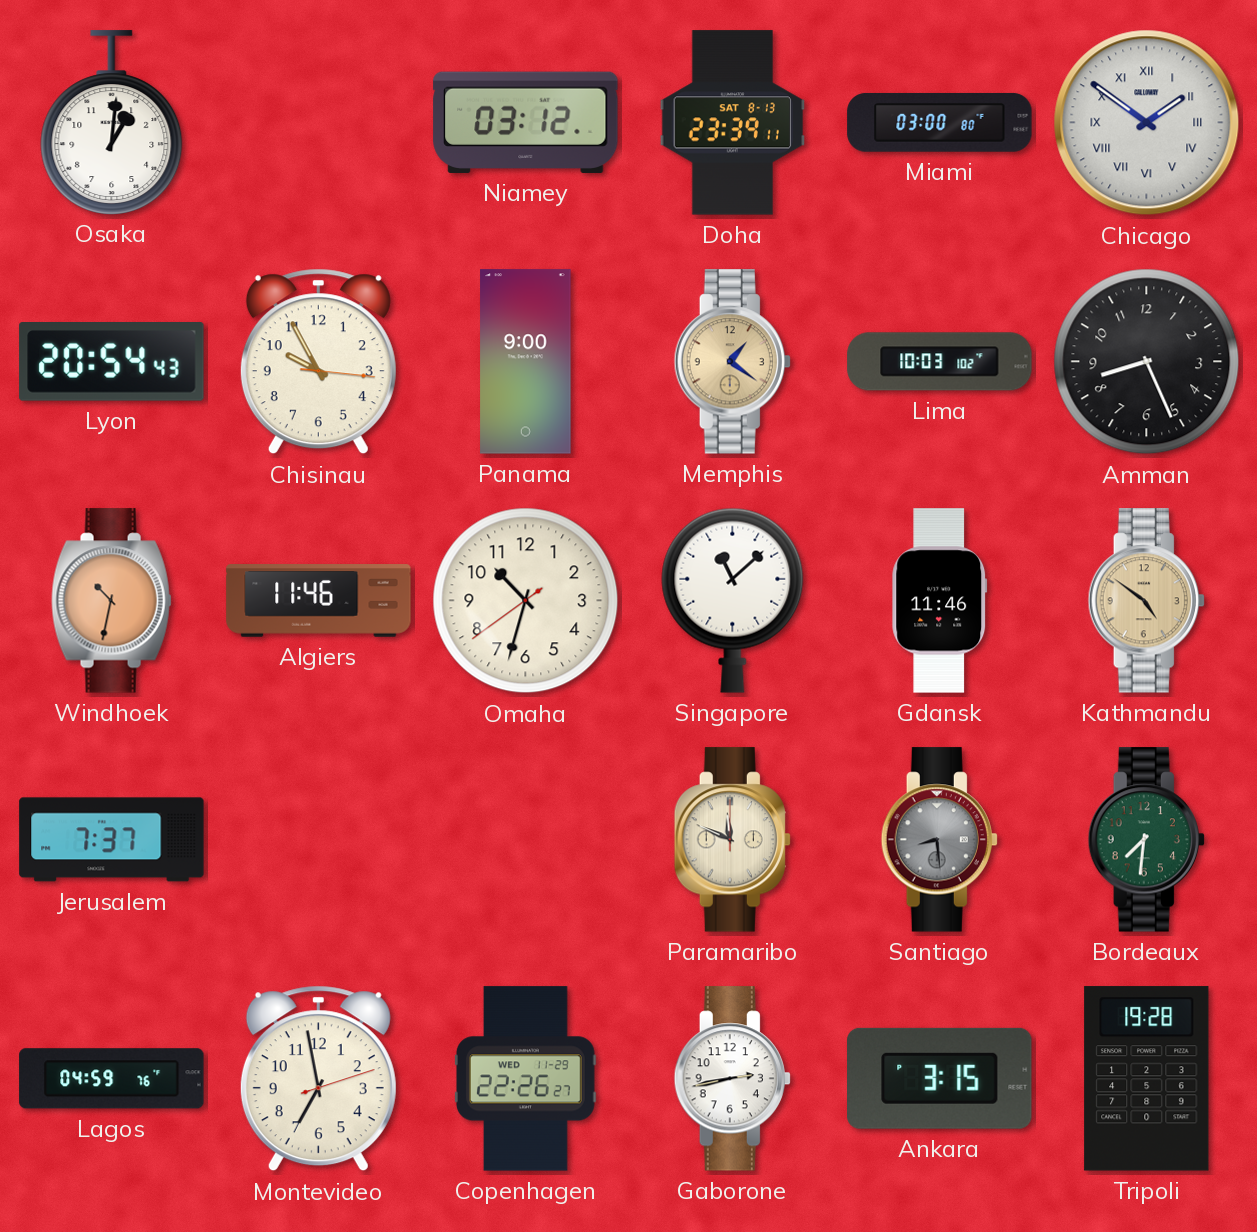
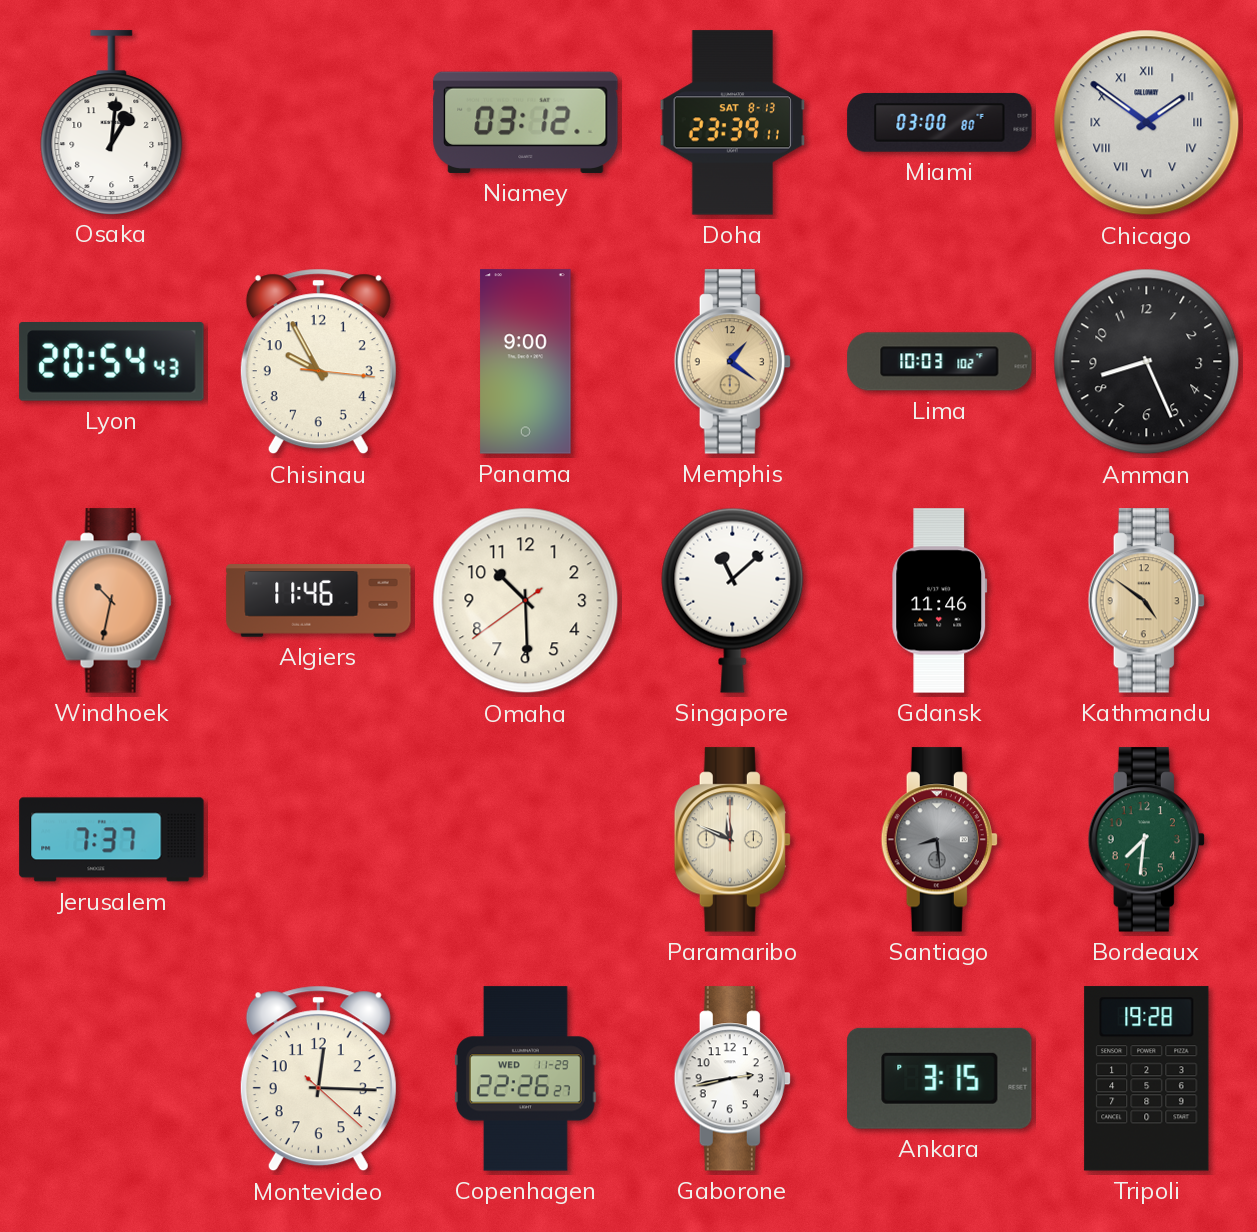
Omaha: 10:32 -> 10:29 (526, 601)
Lagos: 04:59 -> none (112, 1079)
Montevideo: 6:58 -> 12:15 (318, 1079)
